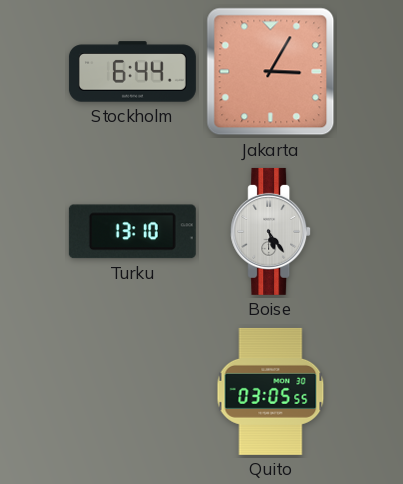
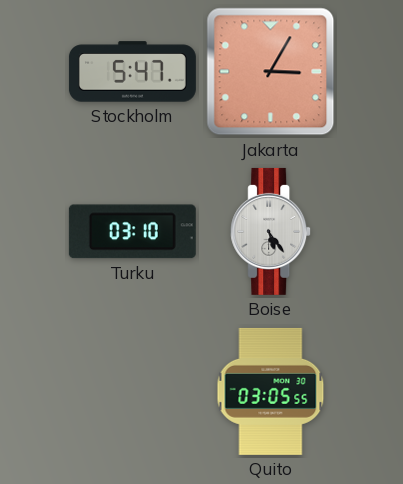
Stockholm: 6:44 -> 5:47 (132, 72)
Turku: 13:10 -> 03:10 (132, 232)
